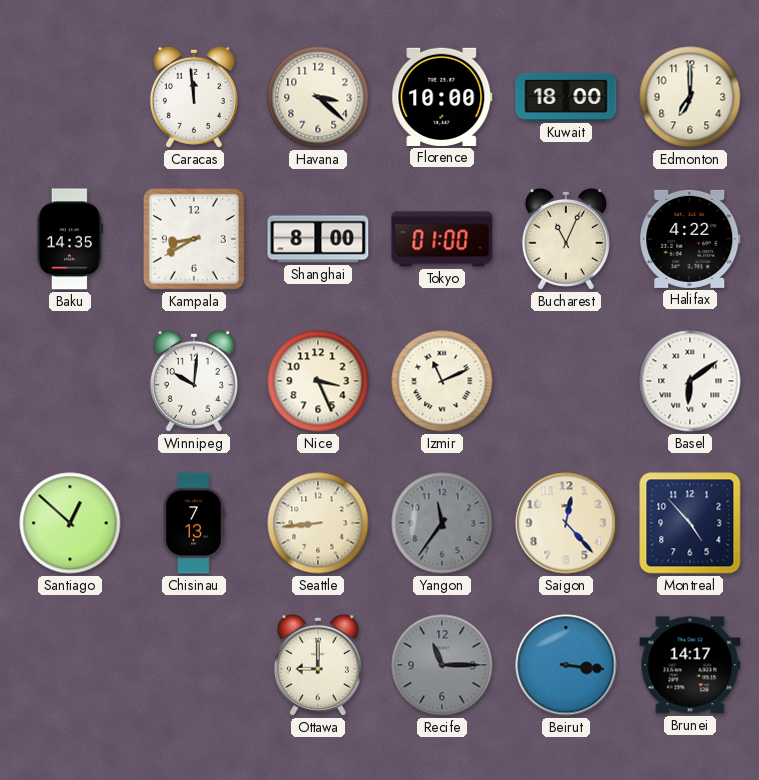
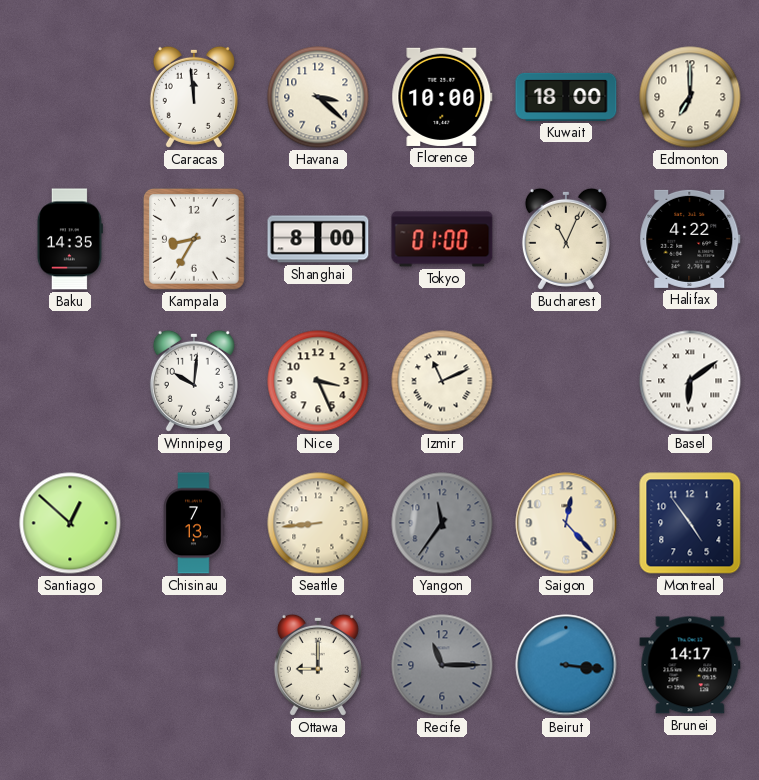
Kampala: 8:40 -> 8:35 (194, 239)
Montreal: 4:53 -> 4:54 (690, 523)
